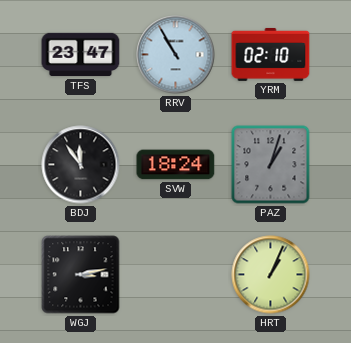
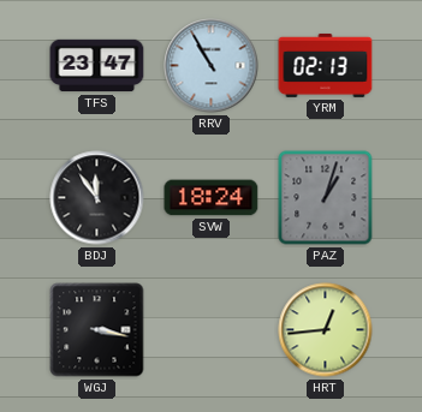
YRM: 02:10 -> 02:13 (326, 65)
WGJ: 3:13 -> 3:17 (97, 330)
HRT: 1:04 -> 12:44 (326, 330)
